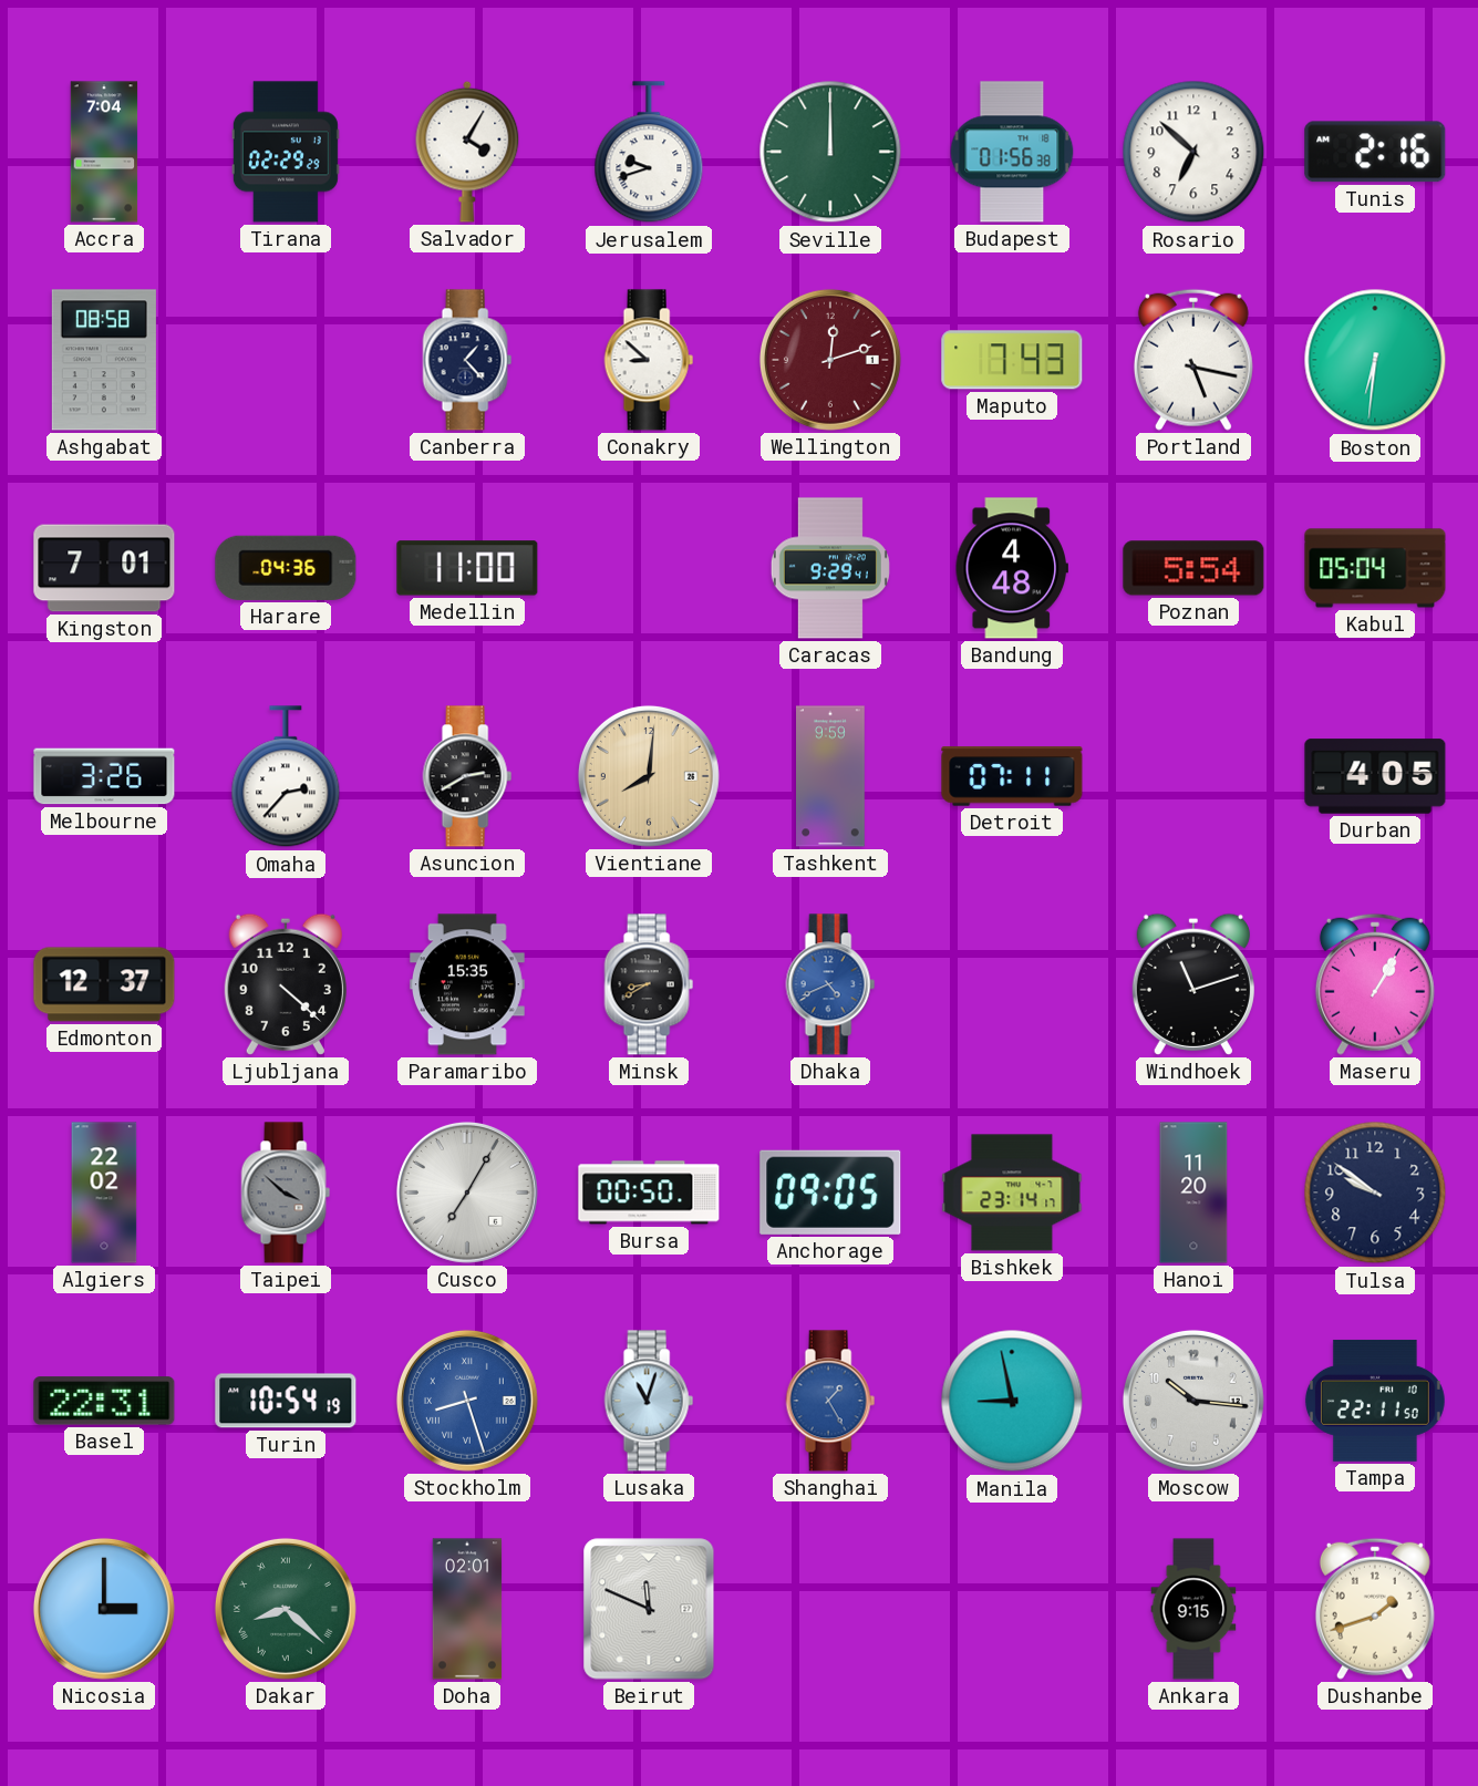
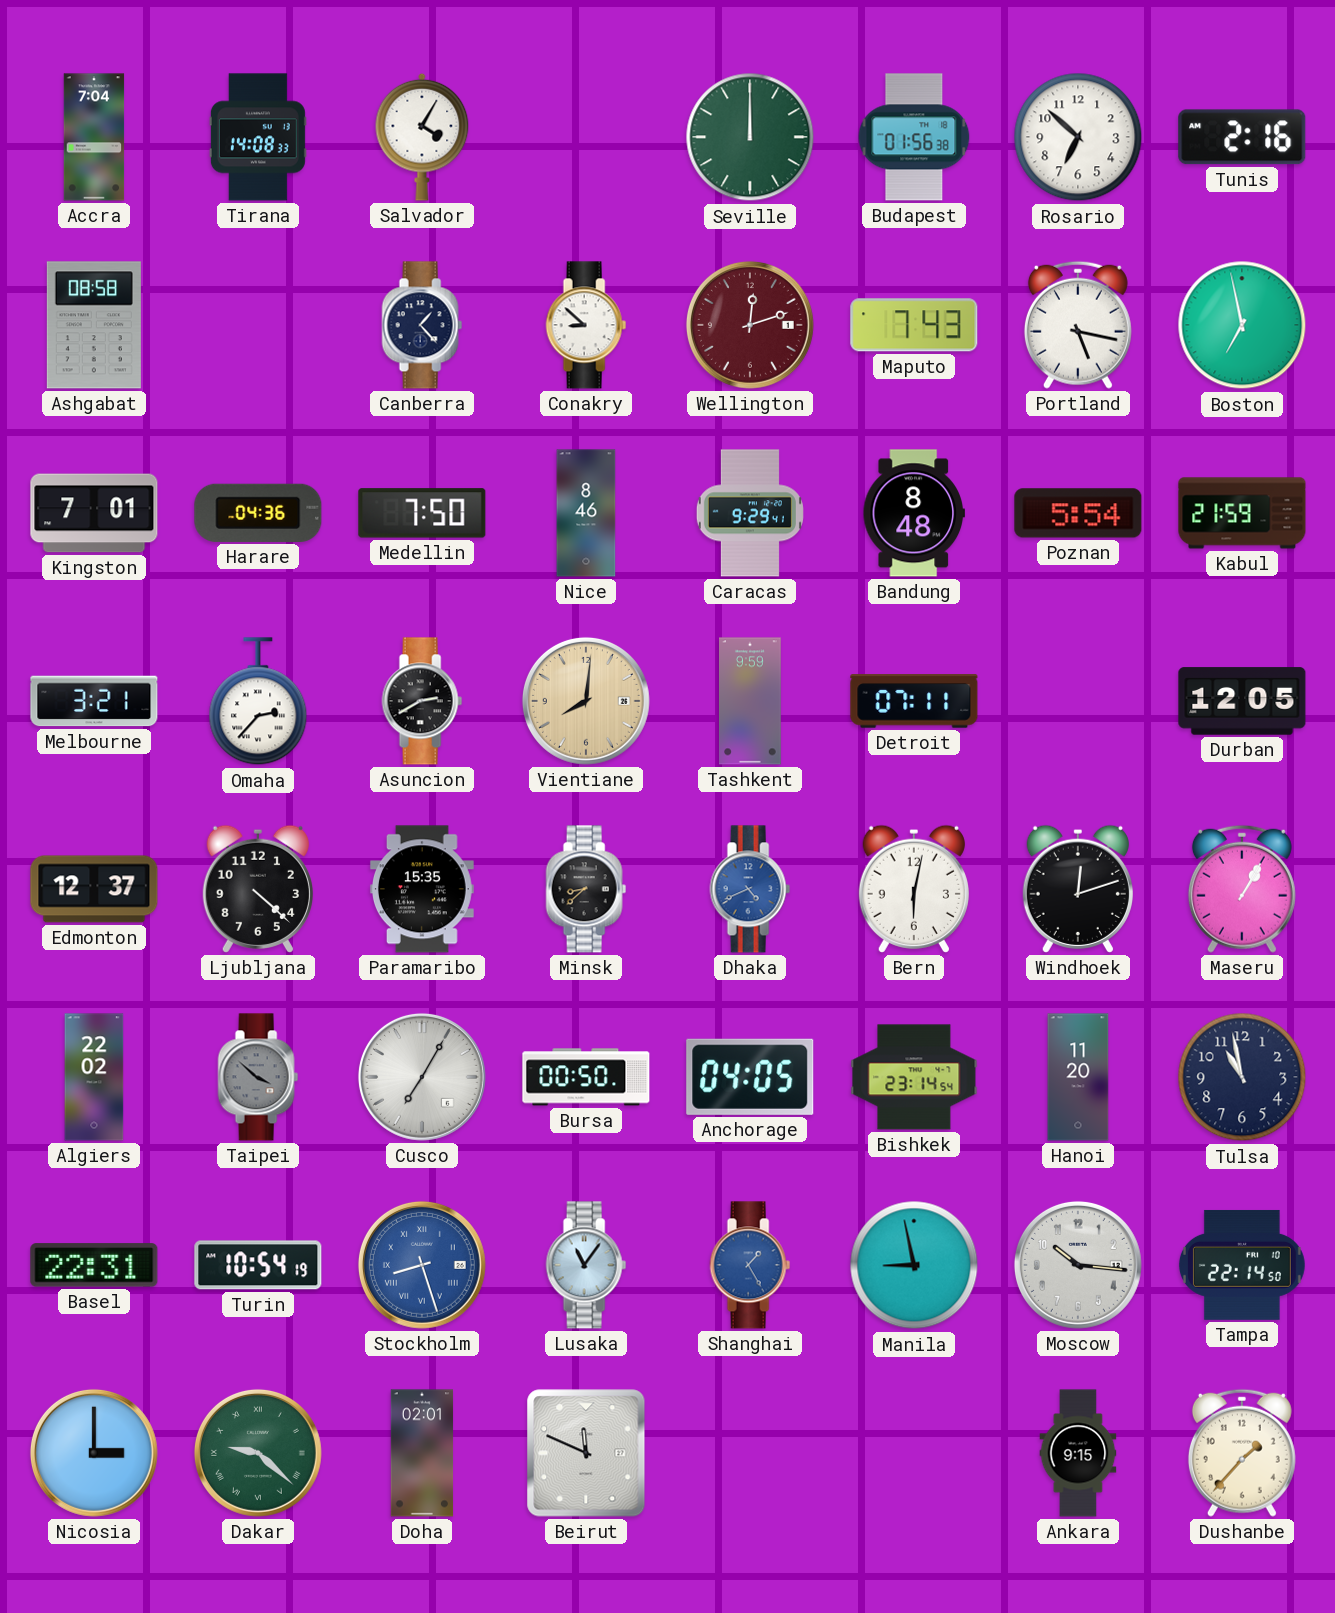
Tirana: 02:29 -> 14:08 (258, 137)
Jerusalem: 9:42 -> none (649, 153)
Boston: 6:31 -> 6:58 (1242, 325)
Medellin: 11:00 -> 7:50 (422, 513)
Nice: none -> 8:46 (586, 513)
Bandung: 4:48 -> 8:48 (914, 513)
Kabul: 05:04 -> 21:59 (1242, 513)
Melbourne: 3:26 -> 3:21 (94, 701)
Durban: 4:05 -> 12:05 (1242, 701)
Minsk: 8:40 -> 8:38 (586, 889)
Bern: none -> 6:02 (914, 889)
Windhoek: 11:12 -> 12:12 (1078, 889)
Anchorage: 09:05 -> 04:05 (750, 1077)
Bishkek: 23:14:17 -> 23:14:54 (914, 1077)
Tulsa: 9:51 -> 10:58 (1242, 1077)
Lusaka: 11:03 -> 11:06 (586, 1265)
Tampa: 22:11 -> 22:14 (1242, 1265)
Dakar: 8:22 -> 9:22 (258, 1453)
Dushanbe: 1:42 -> 1:37 (1242, 1453)
